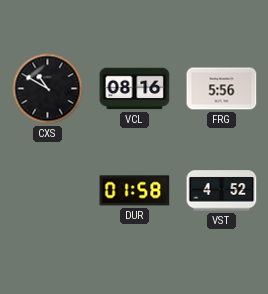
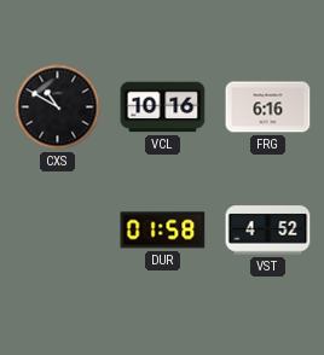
VCL: 08:16 -> 10:16 (163, 107)
FRG: 5:56 -> 6:16 (268, 107)
